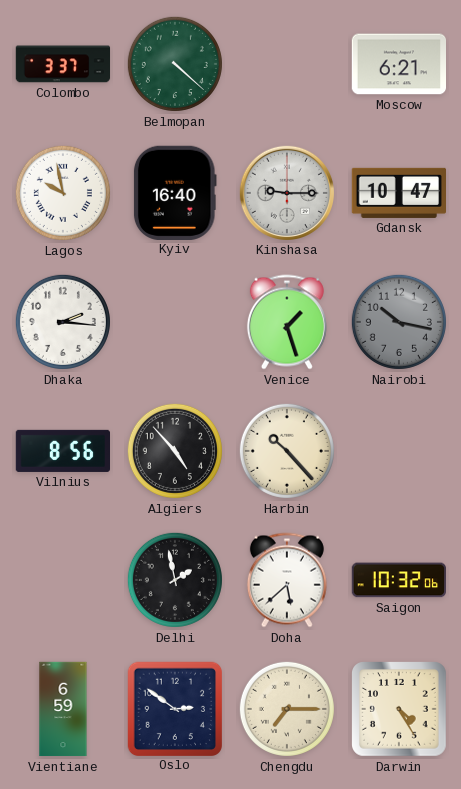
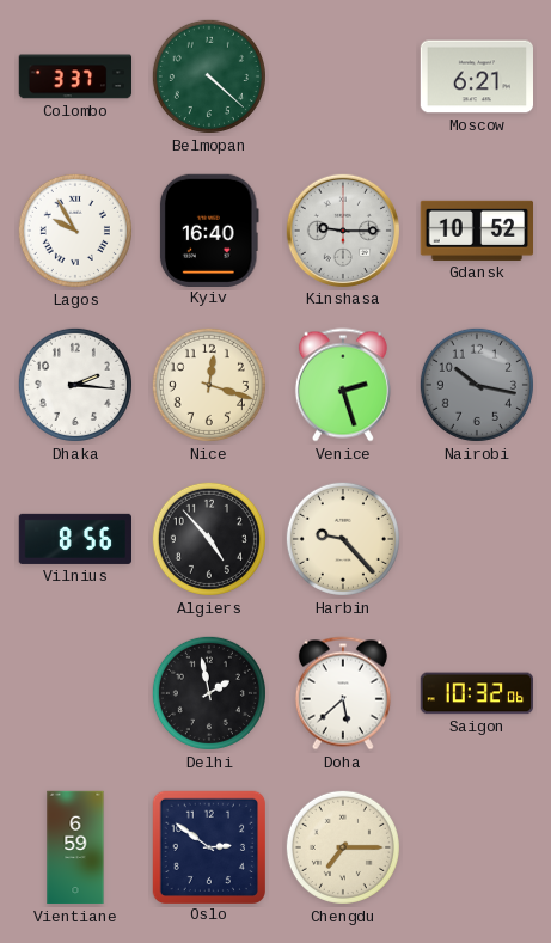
Lagos: 9:58 -> 9:55 (75, 231)
Gdansk: 10:47 -> 10:52 (476, 231)
Nice: none -> 12:18 (209, 385)
Venice: 1:27 -> 2:27 (343, 385)
Harbin: 10:23 -> 9:23 (343, 539)
Darwin: 4:25 -> none (400, 710)
